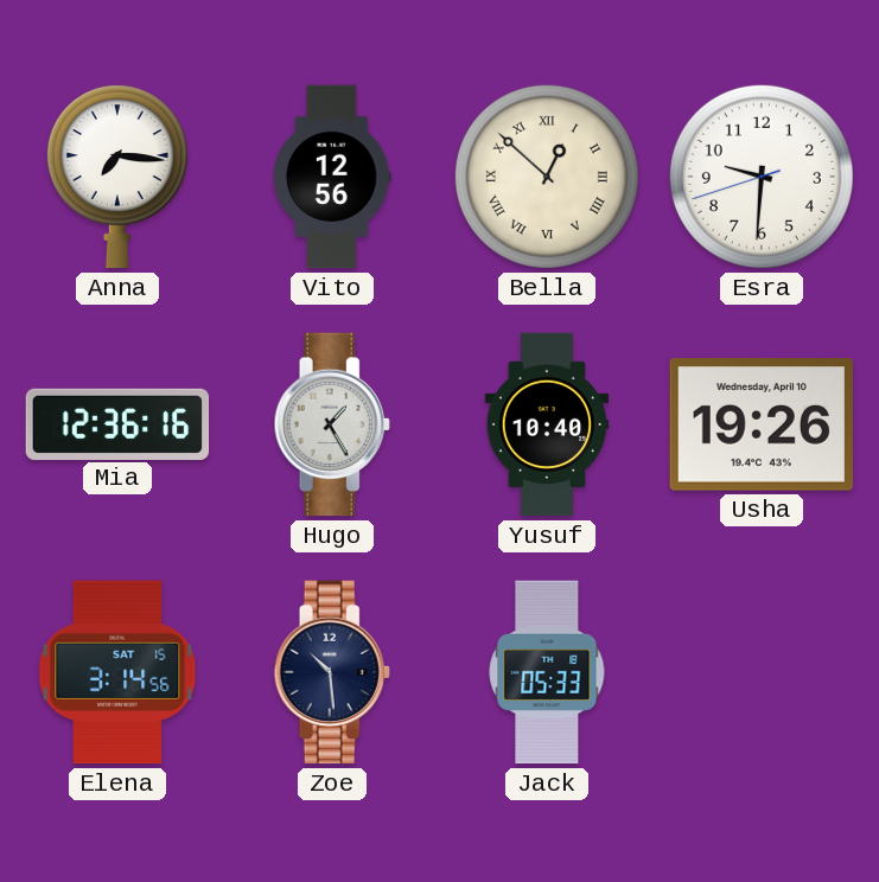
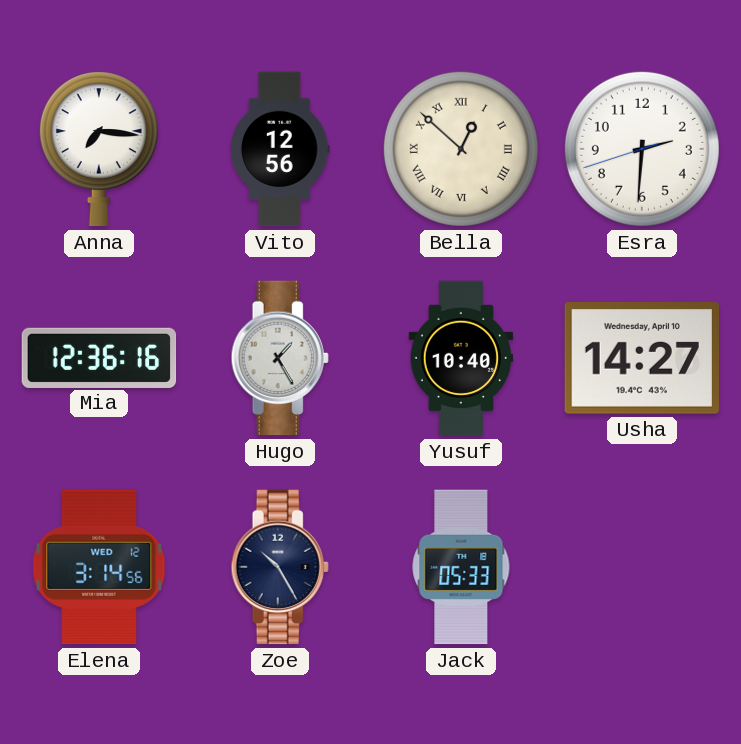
Esra: 9:30 -> 2:30 (642, 149)
Usha: 19:26 -> 14:27 (641, 359)
Elena date: SAT 15 -> WED 12 (99, 567)
Zoe: 10:29 -> 10:25 (280, 567)
